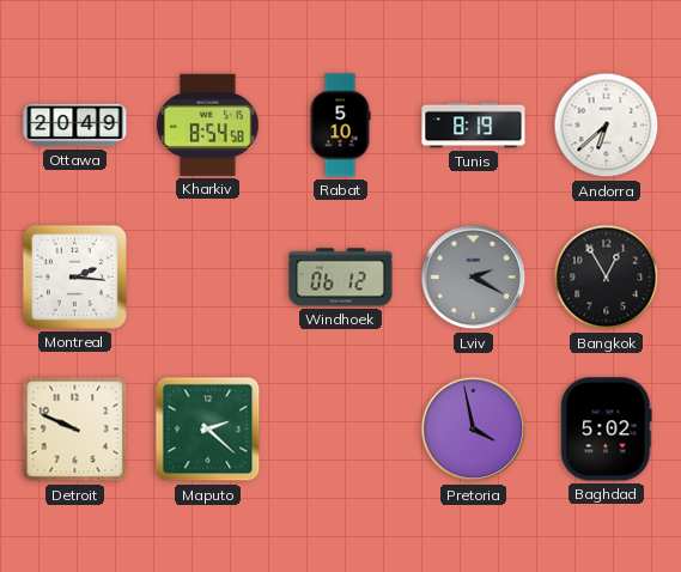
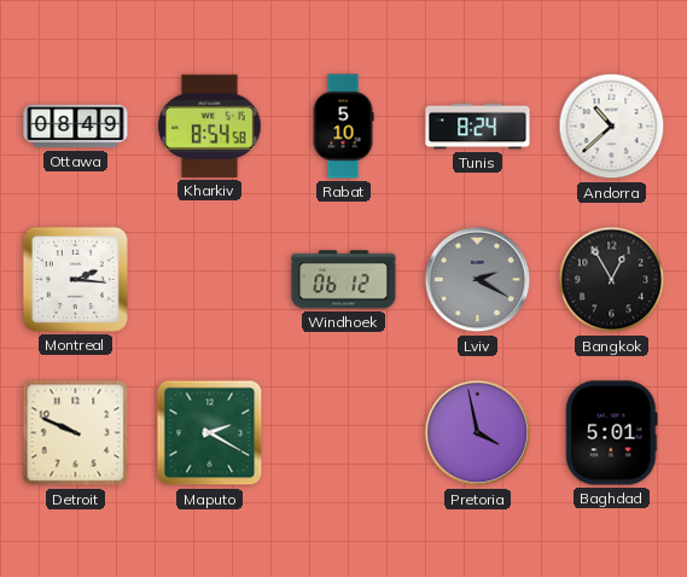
Ottawa: 20:49 -> 08:49 (76, 127)
Tunis: 8:19 -> 8:24 (478, 127)
Andorra: 6:38 -> 10:38 (612, 127)
Maputo: 2:22 -> 2:20 (210, 433)
Baghdad: 5:02 -> 5:01 (612, 433)
